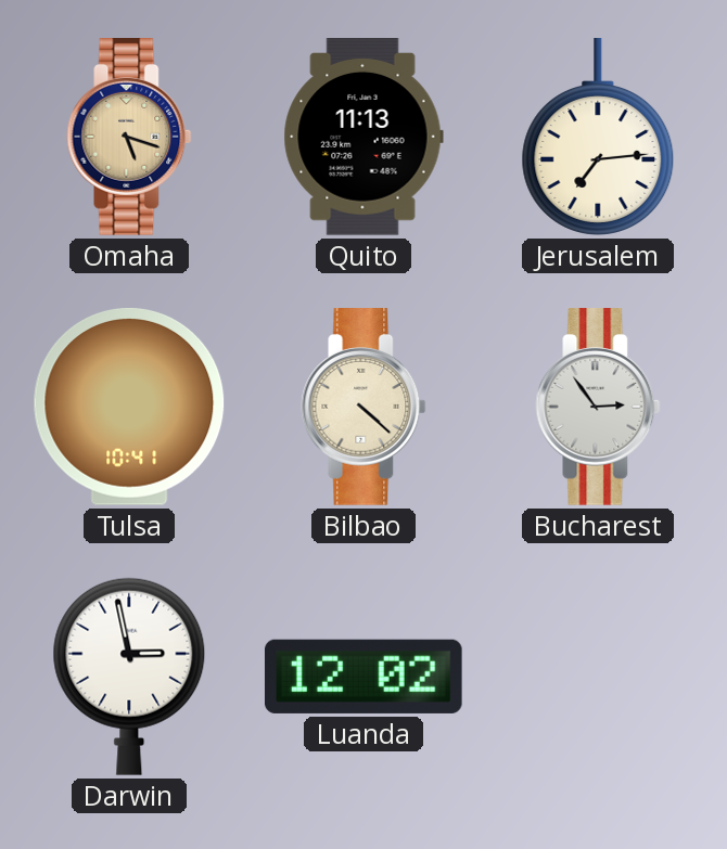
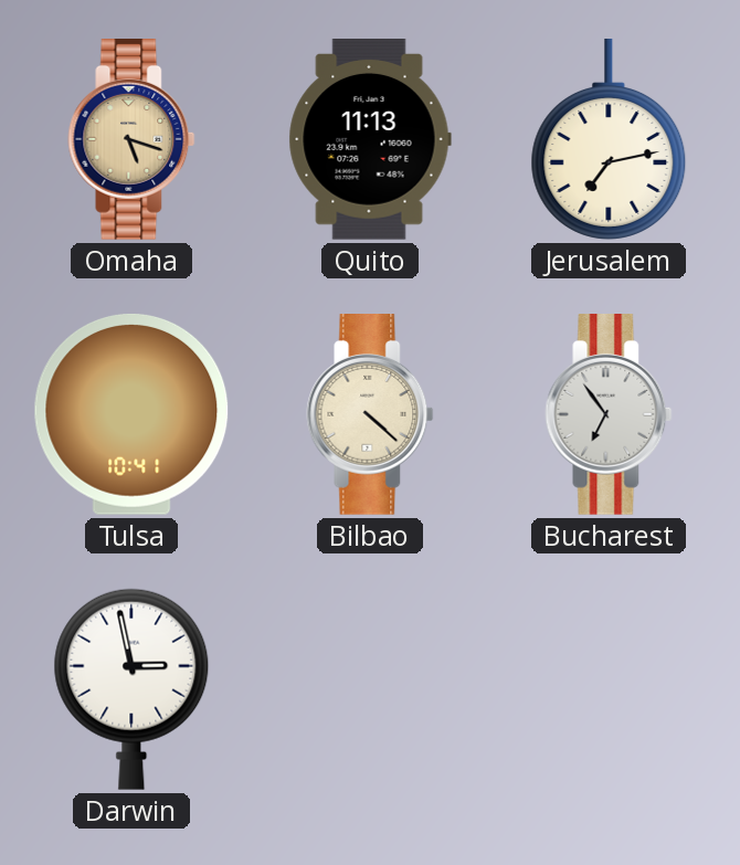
Jerusalem: 7:14 -> 7:13 (609, 140)
Bucharest: 2:54 -> 6:54 (609, 415)
Luanda: 12:02 -> none (363, 677)
